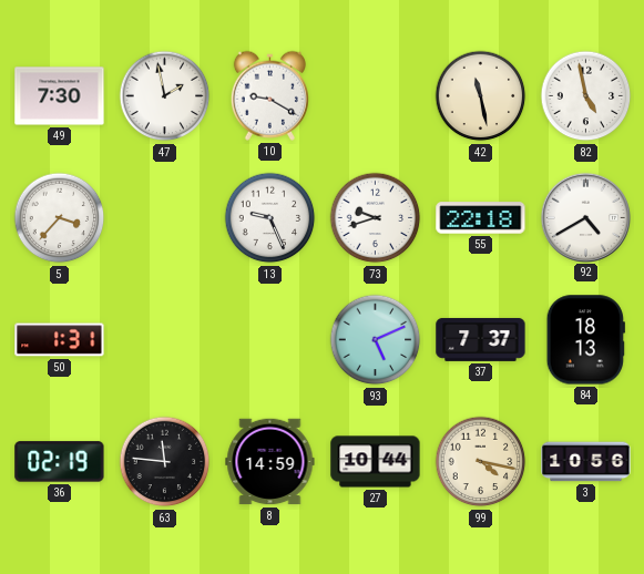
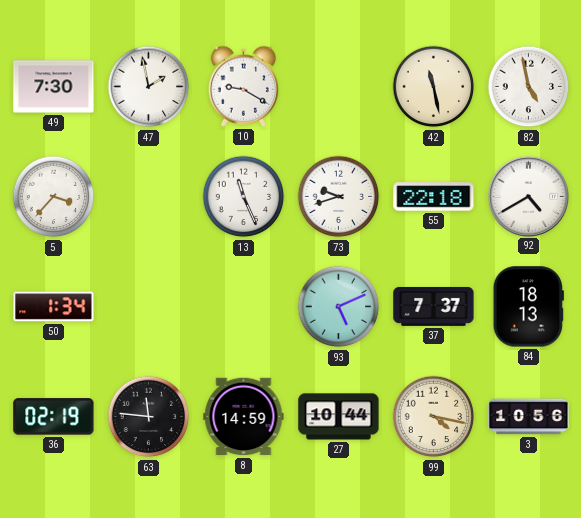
13: 9:26 -> 11:26 (244, 197)
50: 1:31 -> 1:34 (54, 307)
